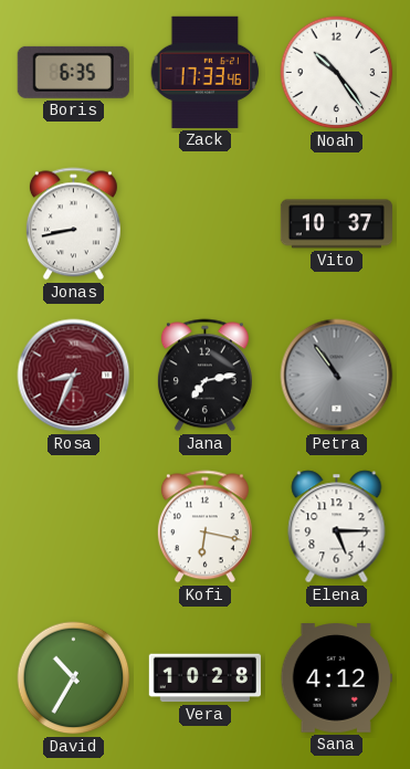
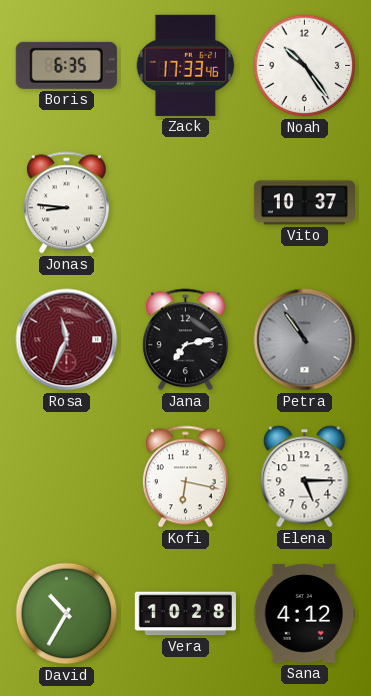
Jonas: 8:43 -> 8:46 (66, 203)
Rosa: 8:34 -> 11:34 (67, 340)
